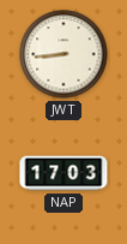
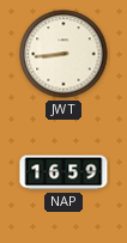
NAP: 17:03 -> 16:59 (63, 172)
